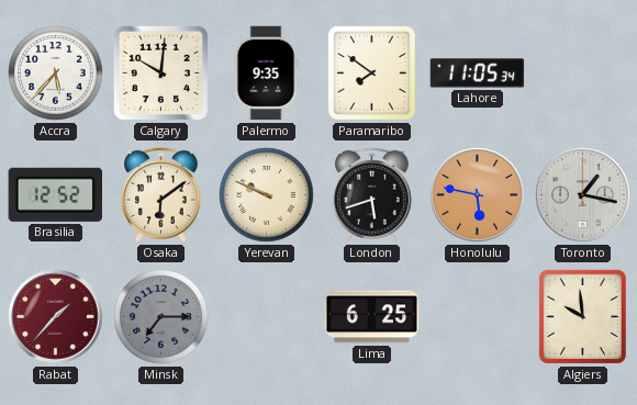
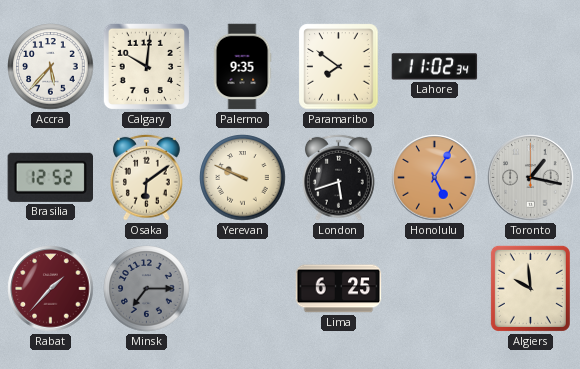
Lahore: 11:05 -> 11:02 (435, 67)
Honolulu: 5:47 -> 5:05 (435, 178)
